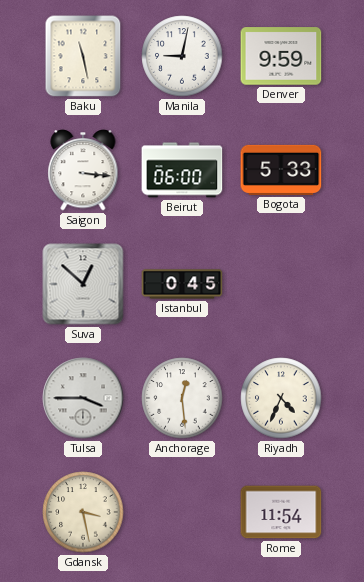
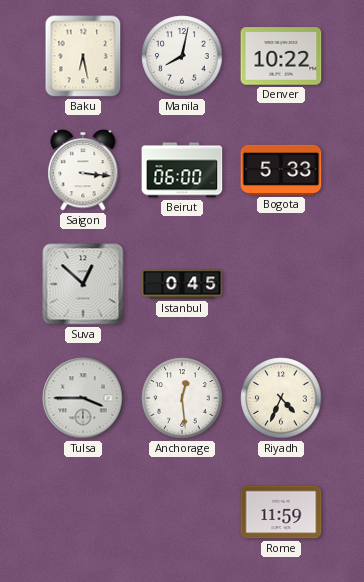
Baku: 11:28 -> 6:28 (83, 56)
Manila: 9:02 -> 8:02 (182, 56)
Denver: 9:59 -> 10:22 (281, 56)
Gdansk: 3:28 -> none (83, 512)
Rome: 11:54 -> 11:59 (281, 512)
